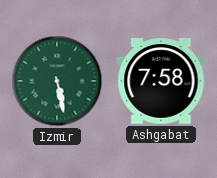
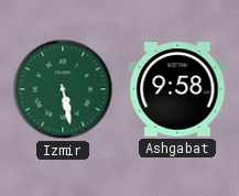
Ashgabat: 7:58 -> 9:58 (177, 89)
